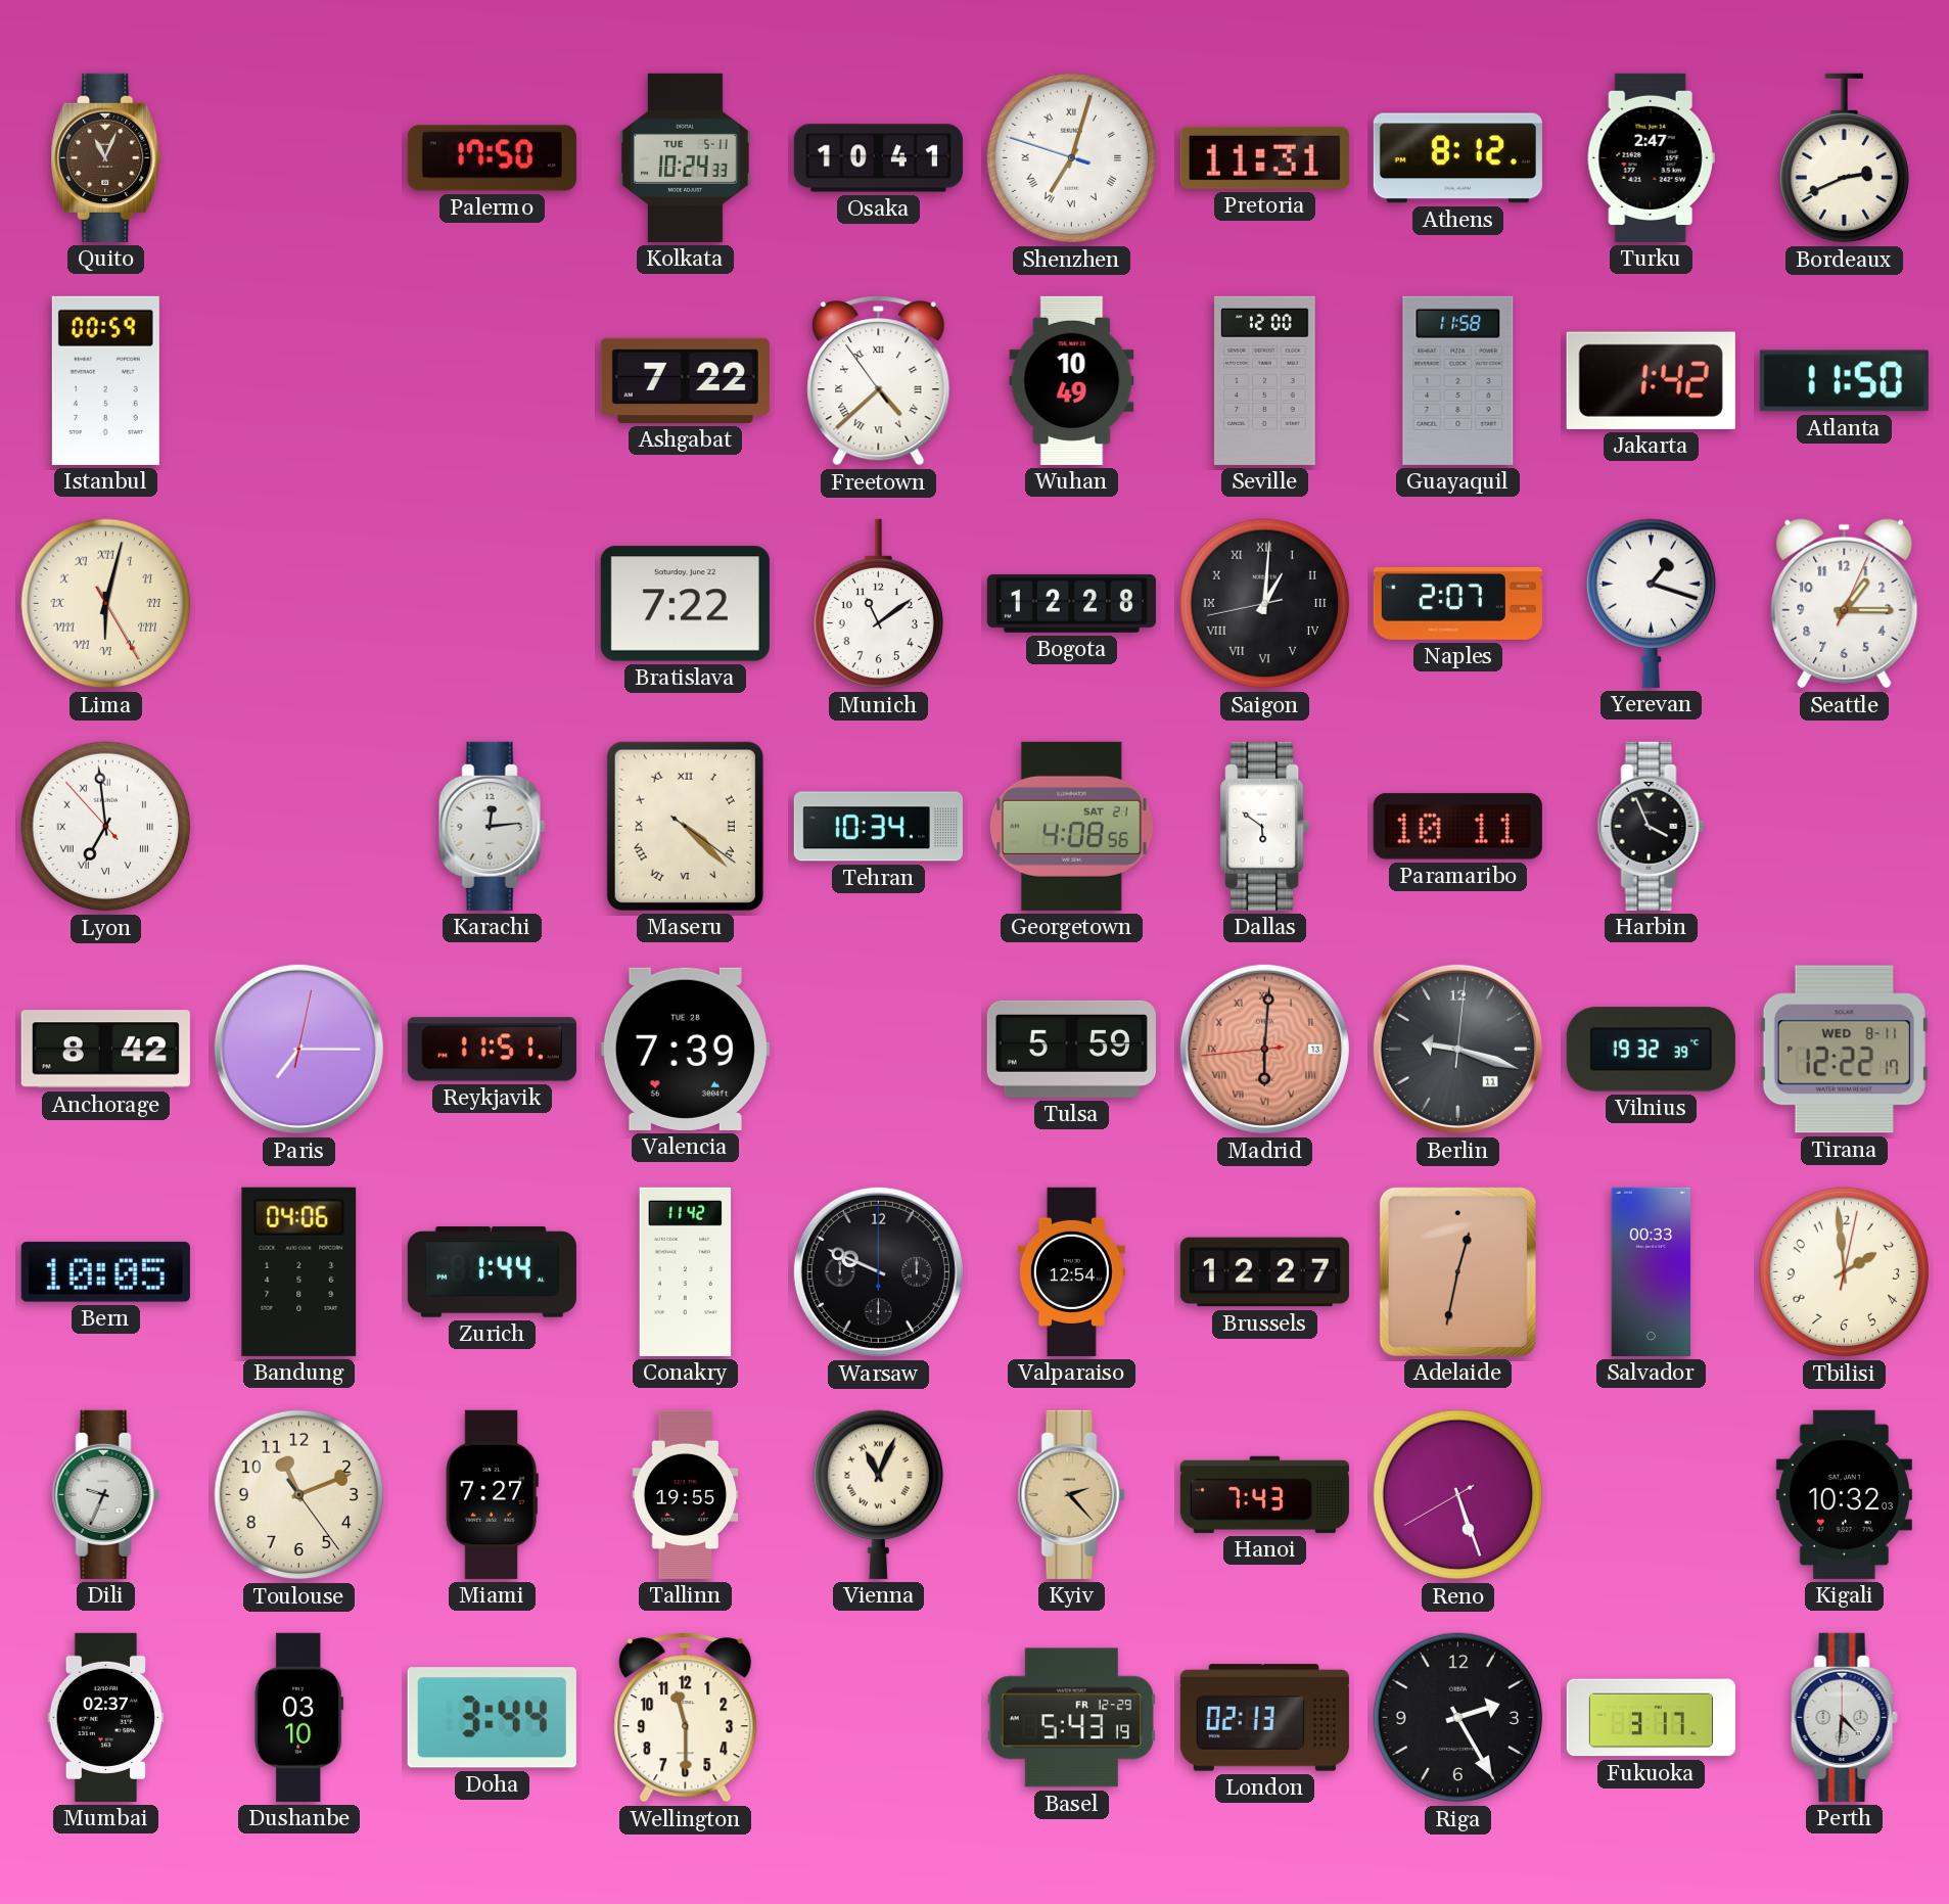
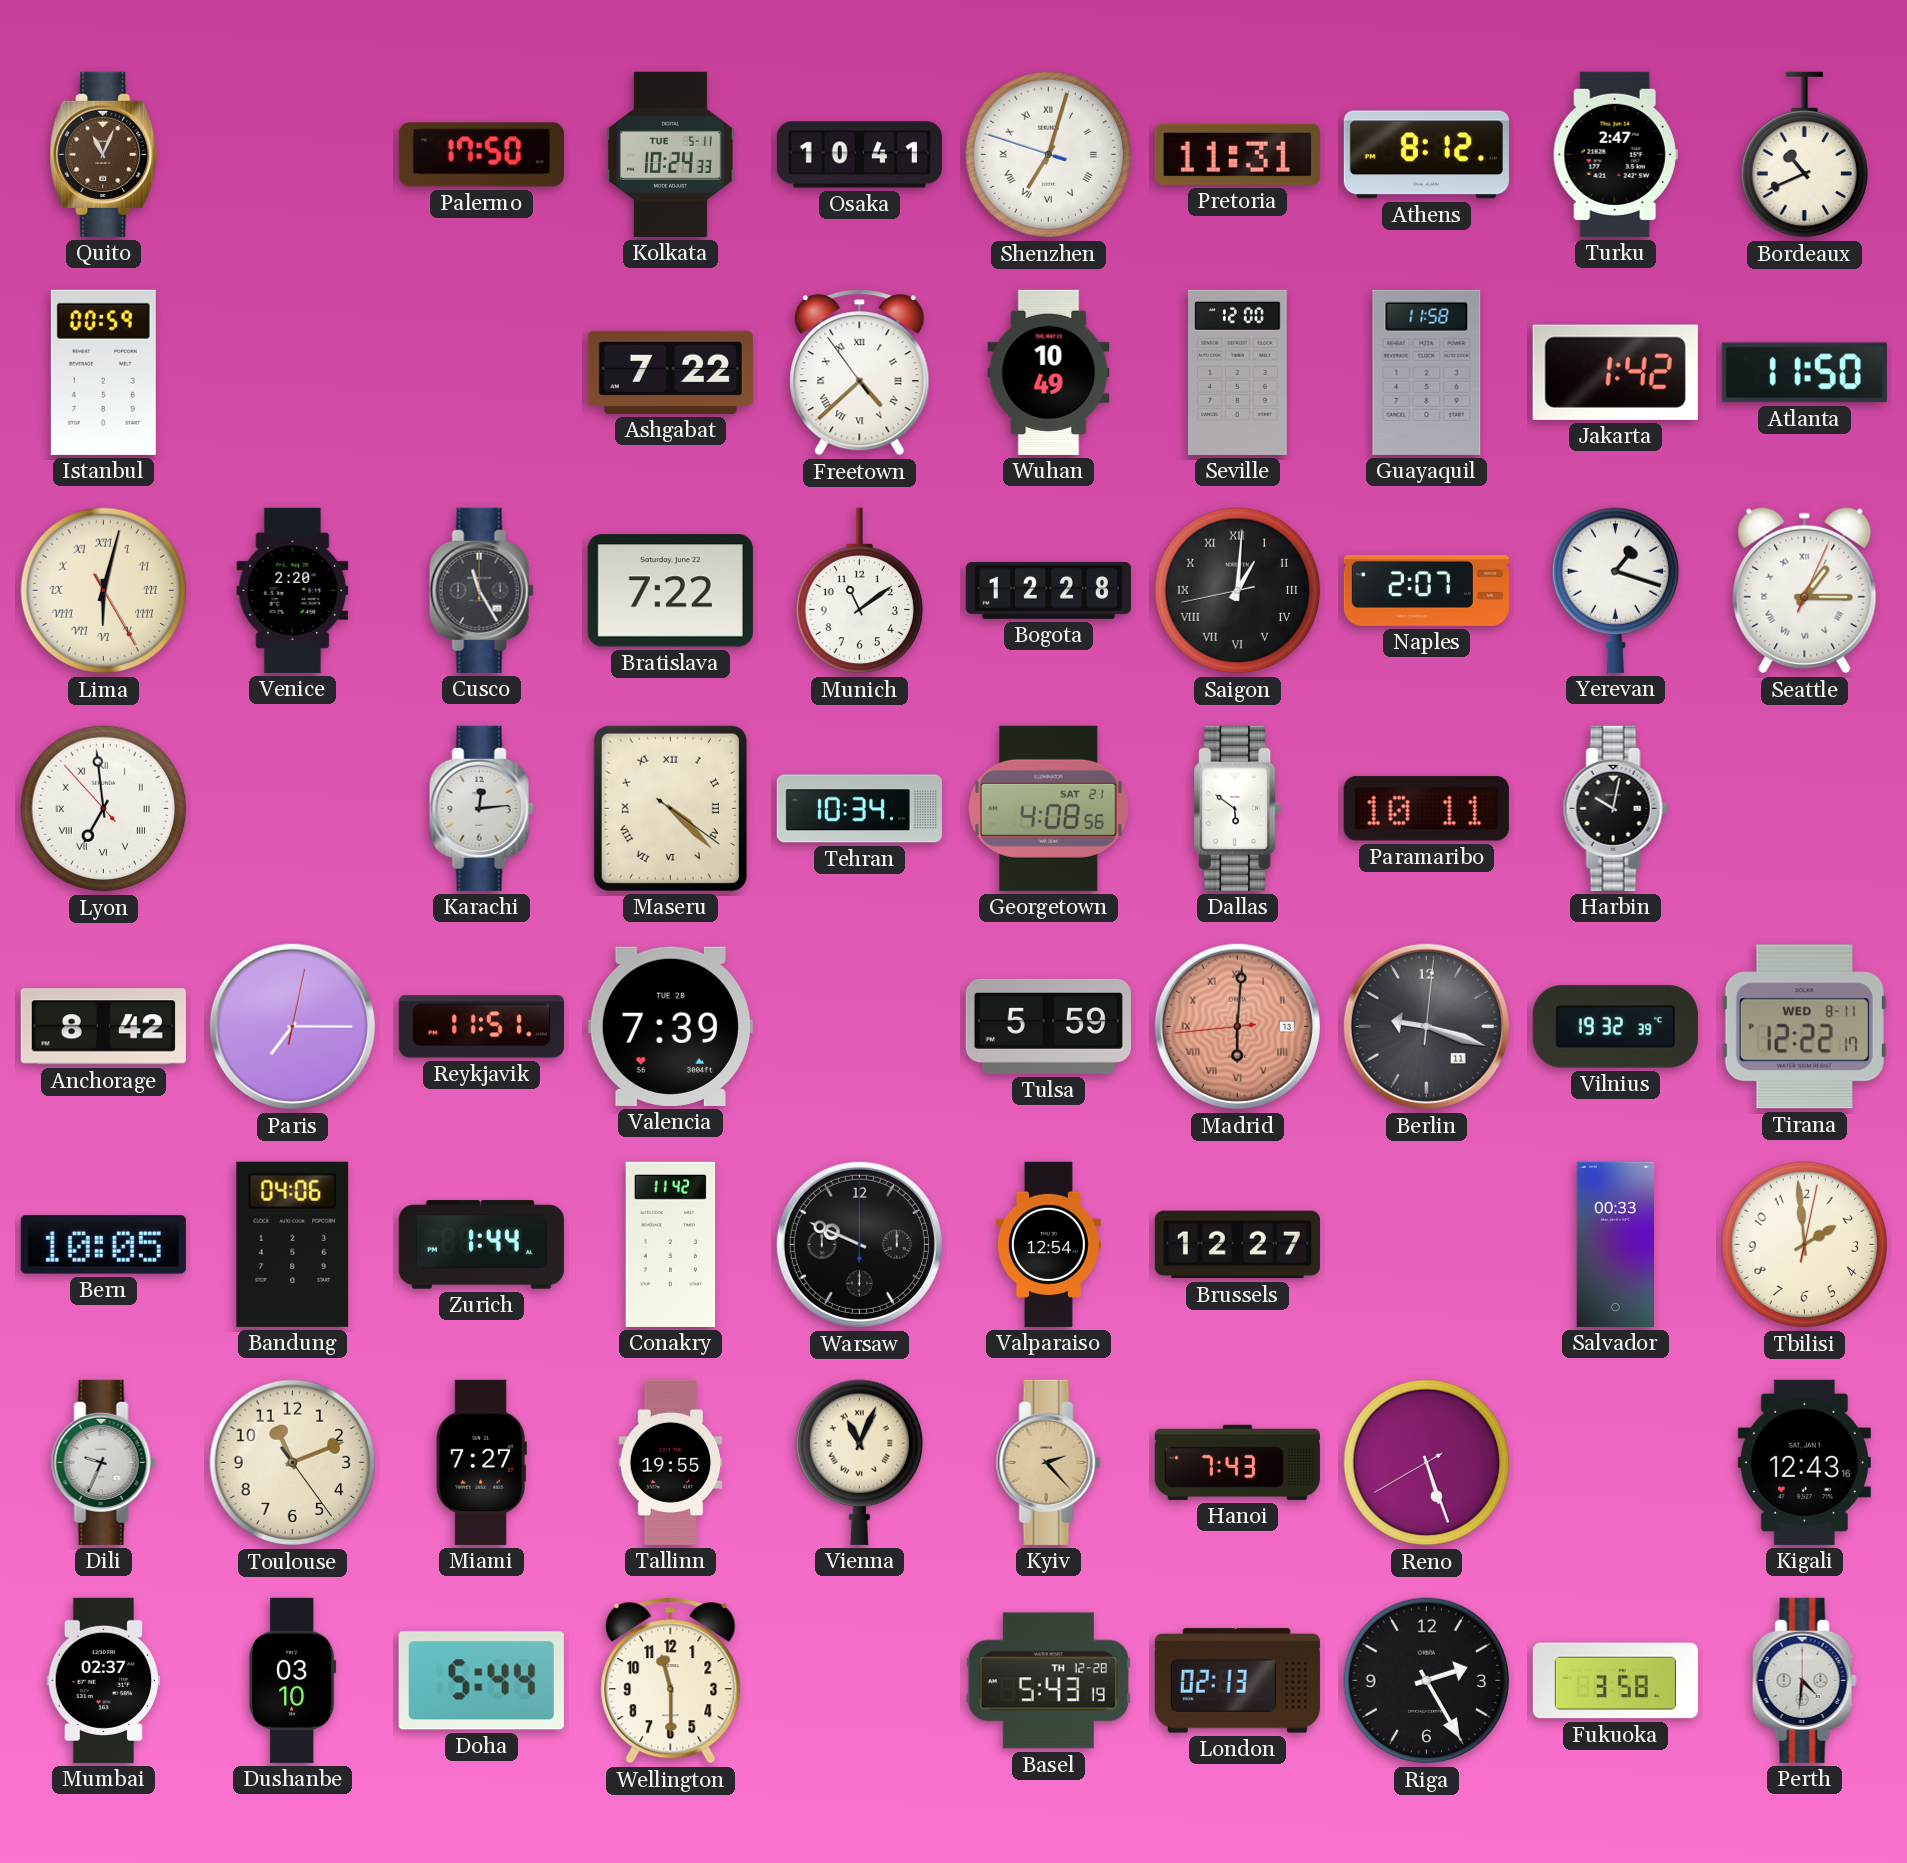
Bordeaux: 2:41 -> 10:41 (1804, 155)
Venice: none -> 2:20 (293, 590)
Cusco: none -> 11:25 (481, 590)
Seattle numerals: Arabic -> Roman (1805, 591)
Harbin: 3:56 -> 10:02 (1615, 808)
Adelaide: 12:32 -> none (1457, 1271)
Kigali: 10:32 -> 12:43 (1804, 1462)
Doha: 3:44 -> 5:44 (481, 1681)
Basel date: FR 12-29 -> TH 12-28 (1048, 1681)
Fukuoka: 3:17 -> 3:58 (1615, 1681)
